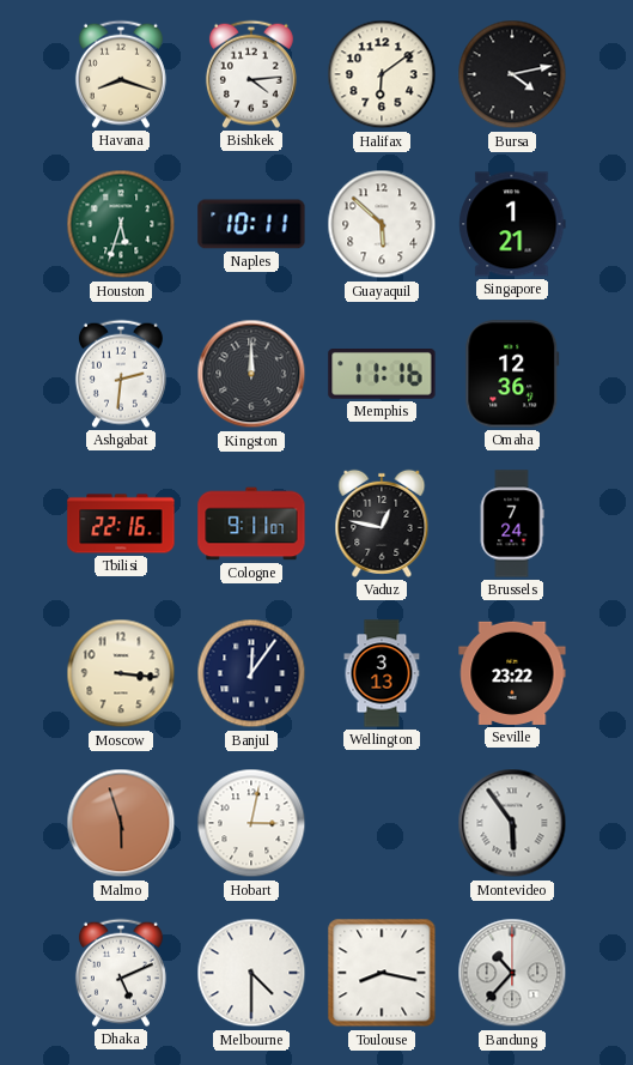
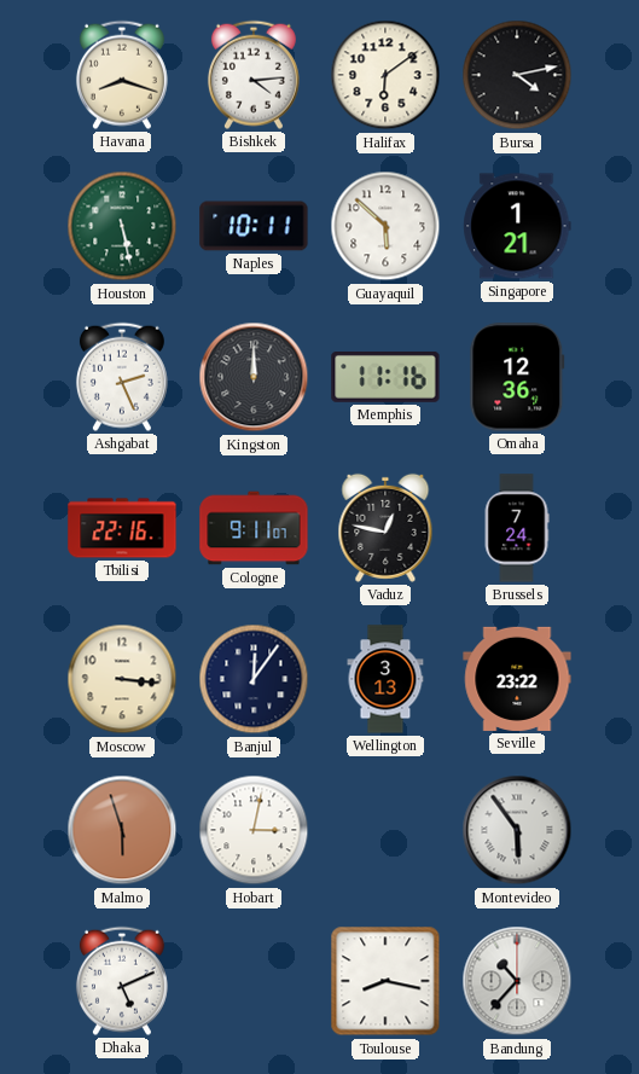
Houston: 5:33 -> 5:28 (122, 226)
Ashgabat: 2:31 -> 2:26 (122, 377)
Melbourne: 4:30 -> none (251, 973)
